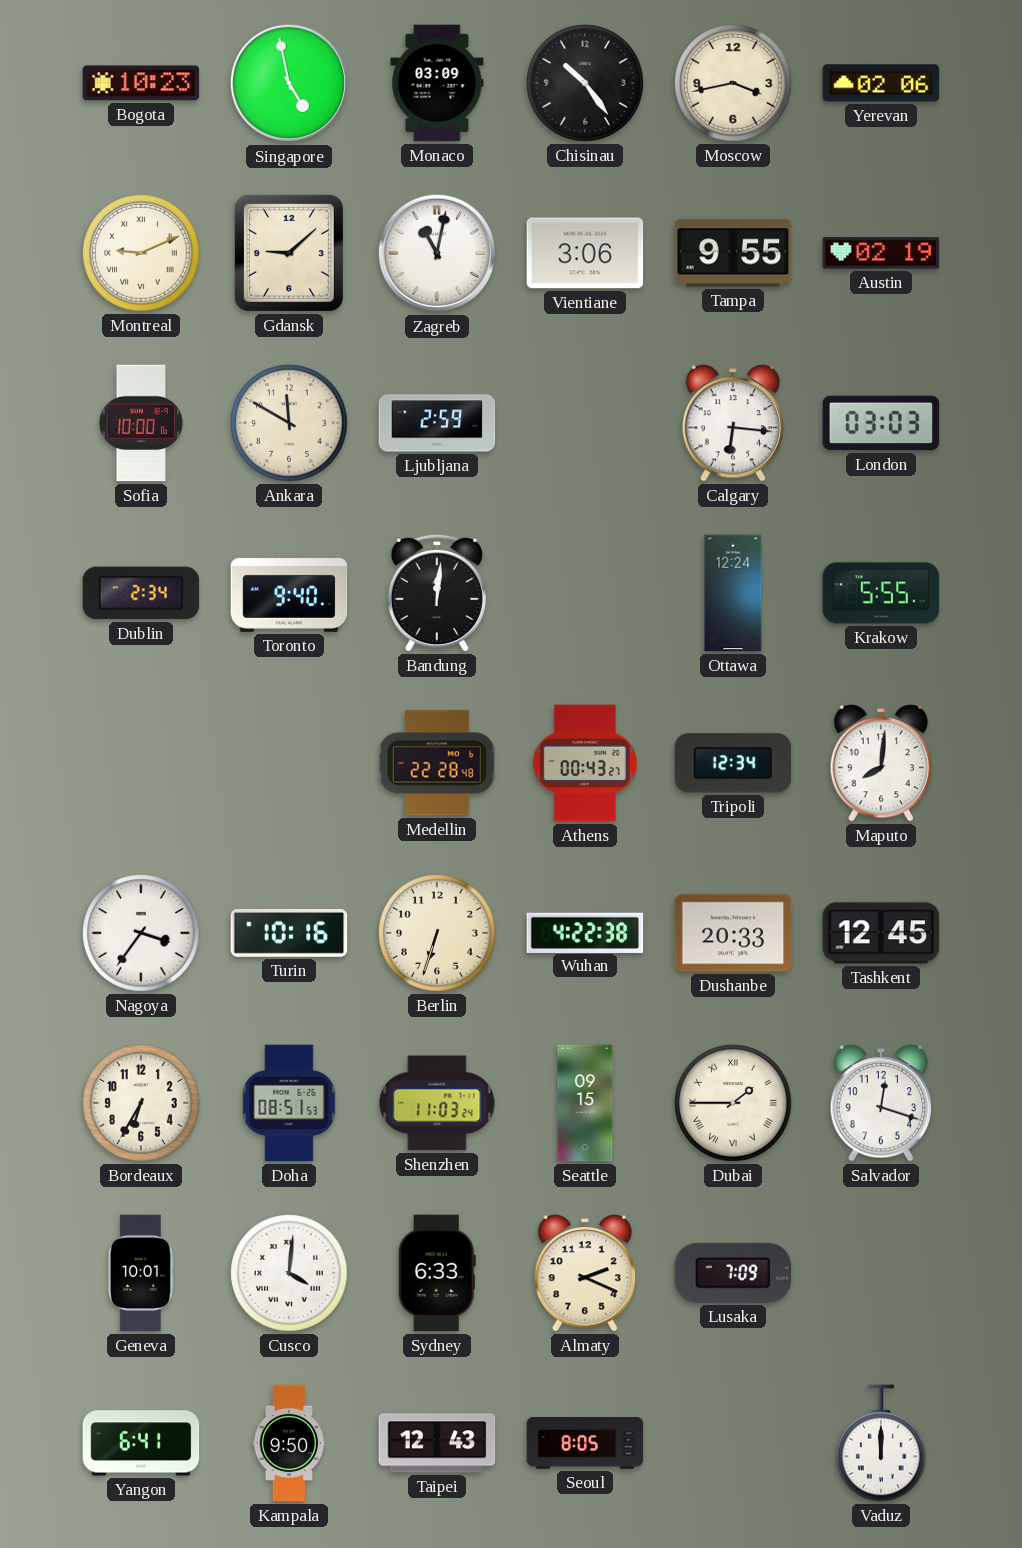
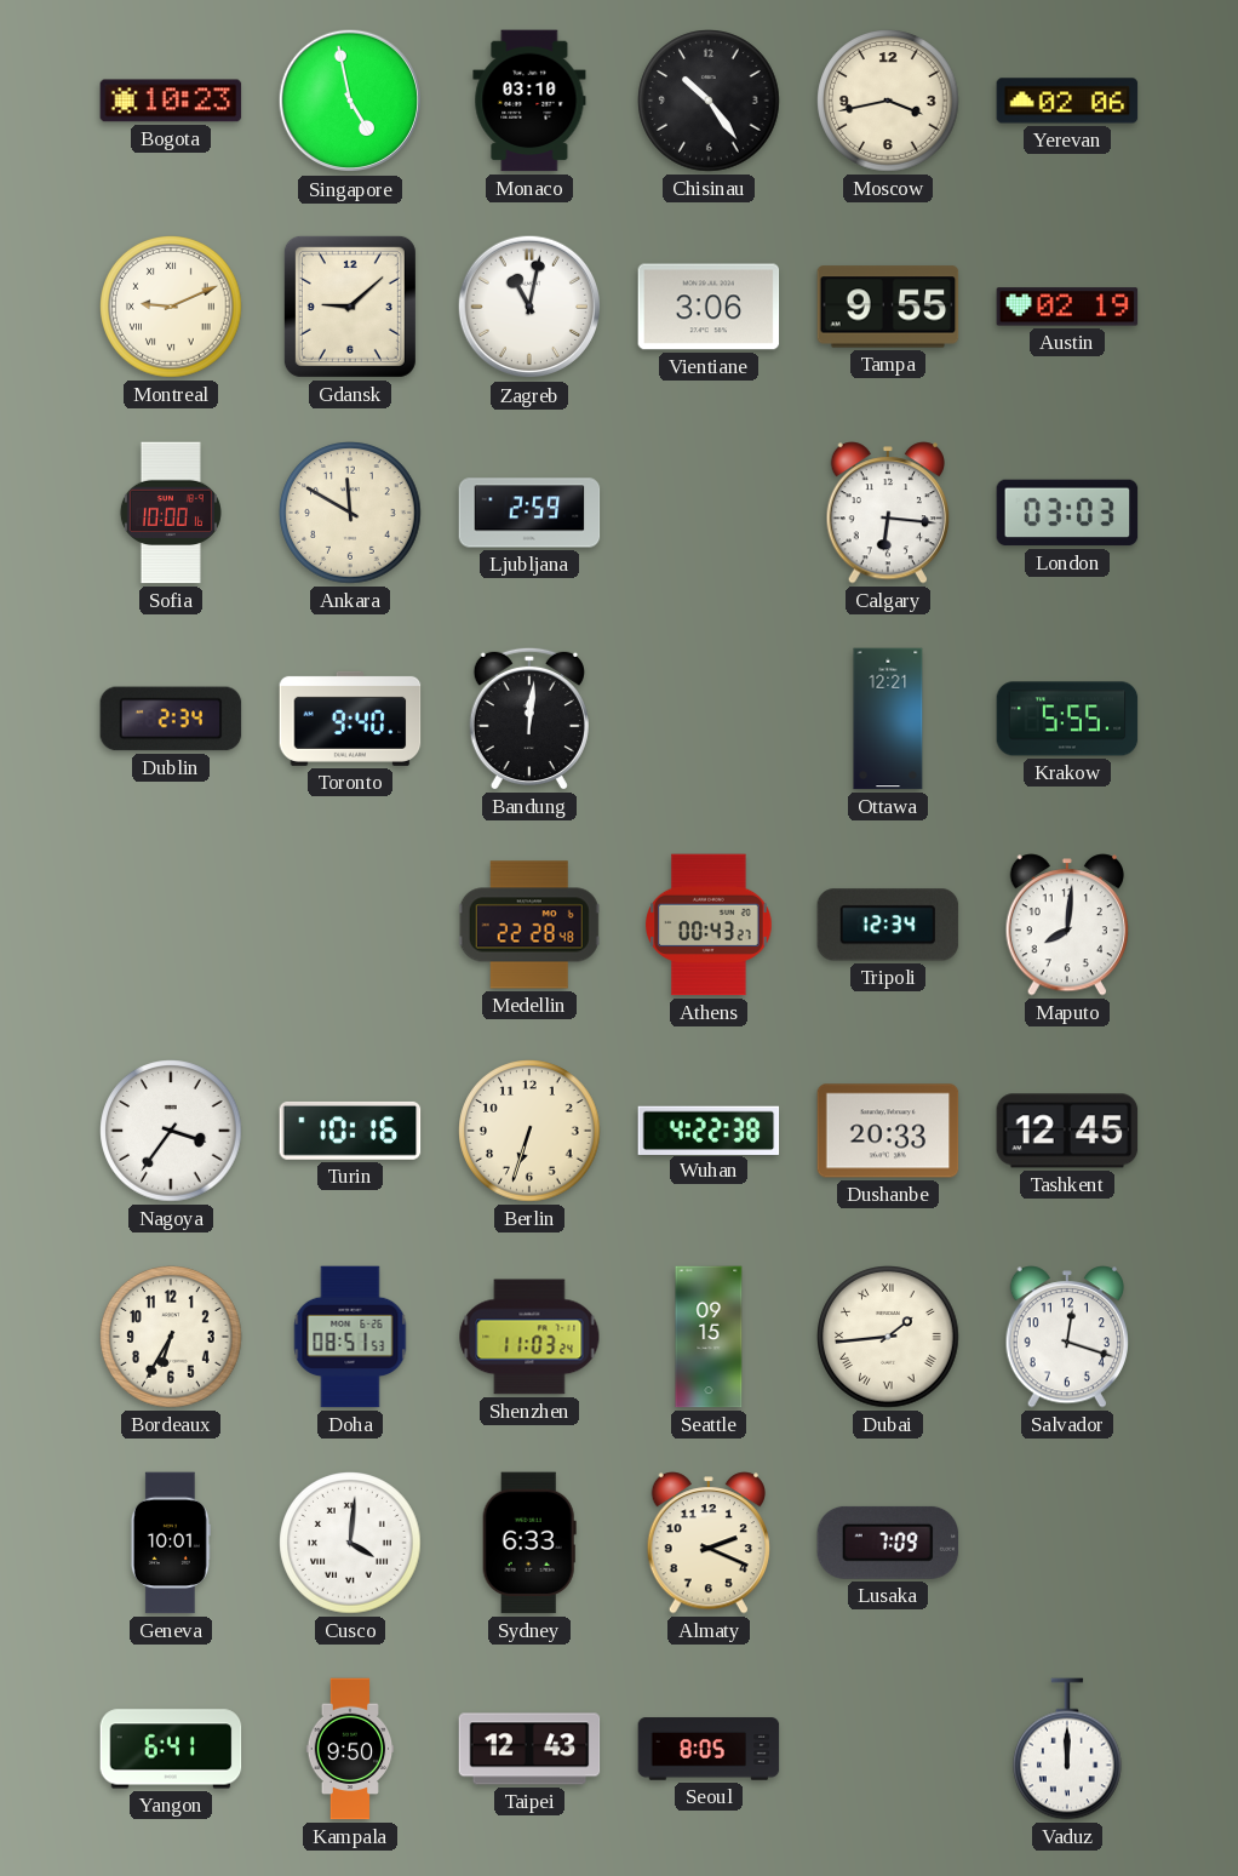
Monaco: 03:09 -> 03:10 (529, 101)
Ottawa: 12:24 -> 12:21 (888, 719)
Dubai: 1:45 -> 1:44 (888, 1337)
